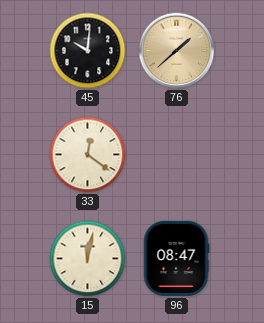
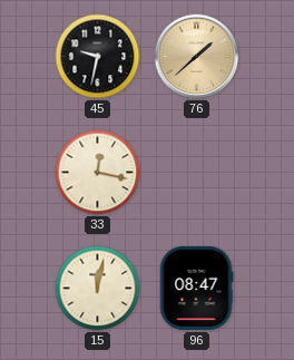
45: 10:01 -> 9:32 (98, 57)
33: 12:21 -> 12:17 (98, 173)
